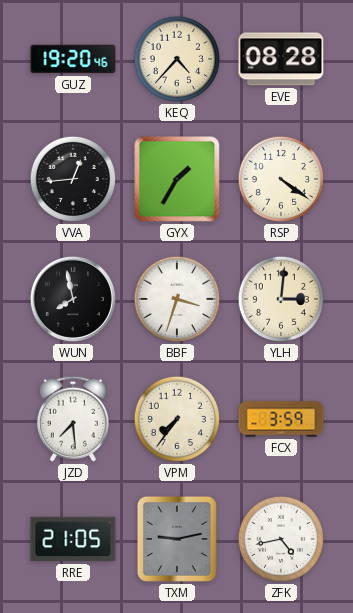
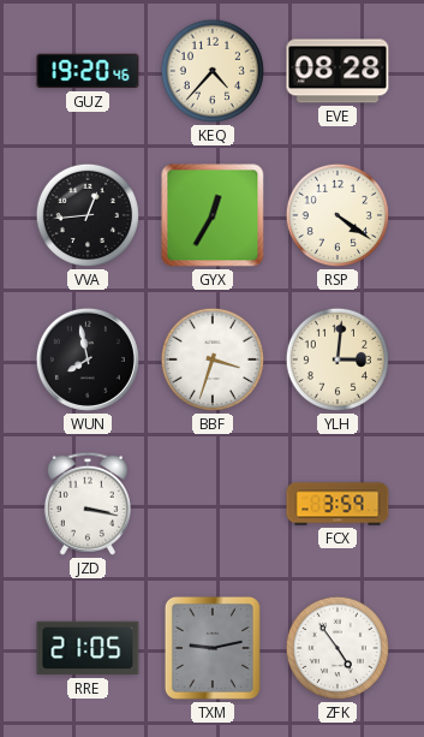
GYX: 1:35 -> 12:35 (213, 215)
JZD: 7:29 -> 3:17 (88, 504)
VPM: 7:36 -> none (177, 419)
ZFK: 4:43 -> 4:54 (338, 648)
